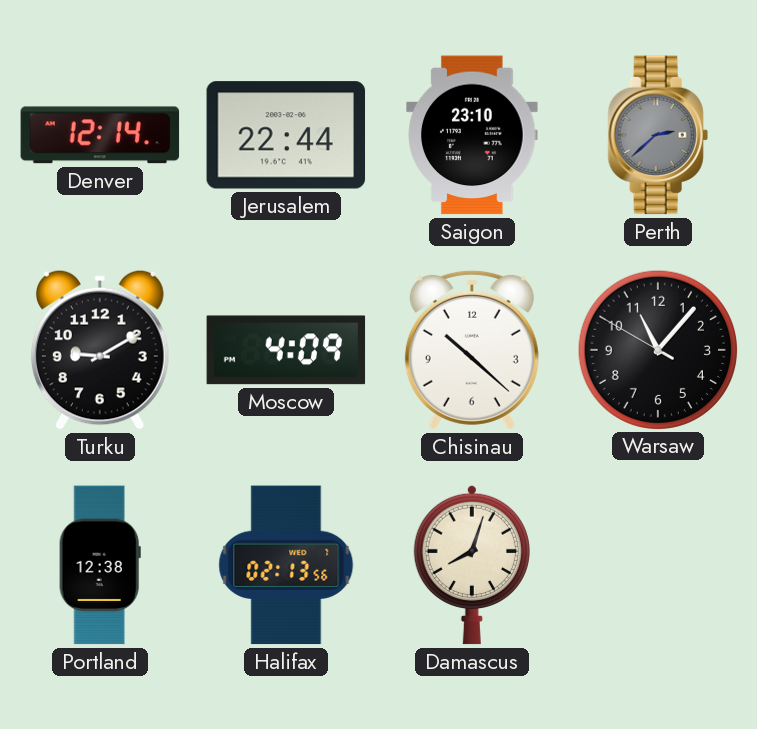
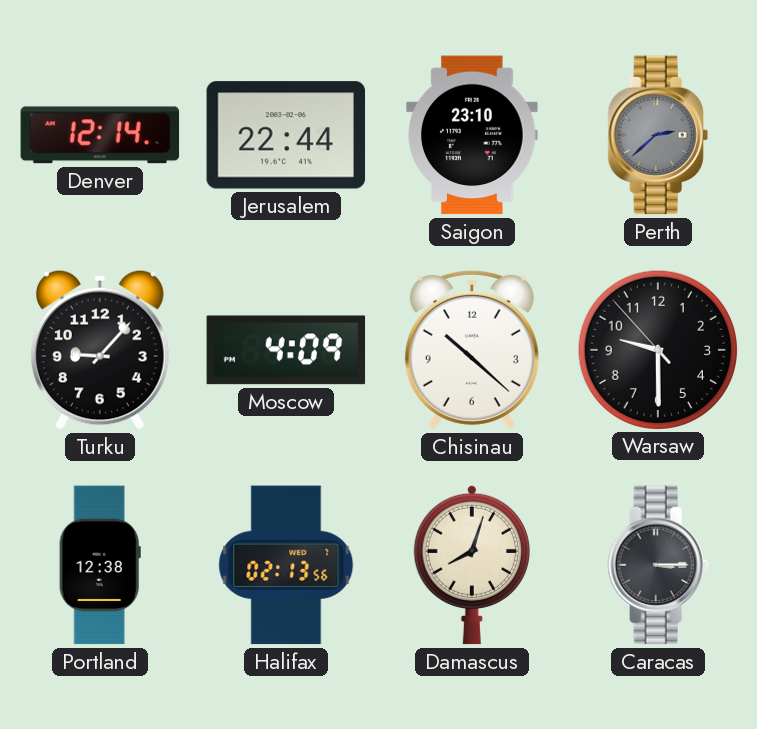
Turku: 9:10 -> 9:07 (100, 350)
Warsaw: 11:06 -> 9:29 (657, 349)
Caracas: none -> 3:15 (658, 565)
